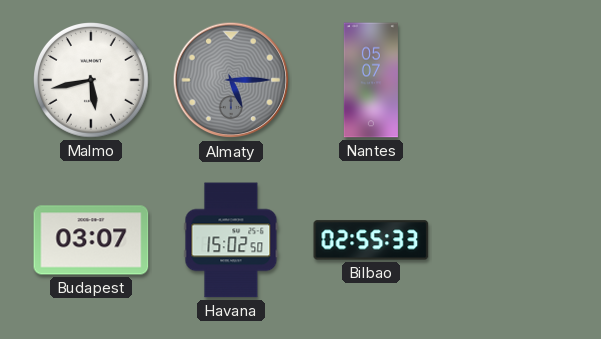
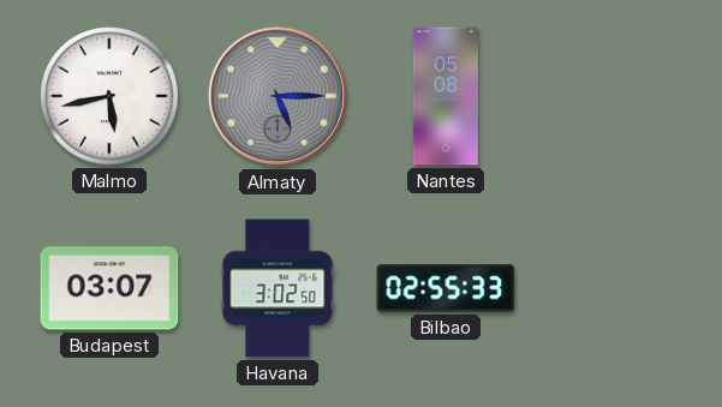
Nantes: 05:07 -> 05:08 (446, 96)
Havana: 15:02 -> 3:02 (278, 288)
